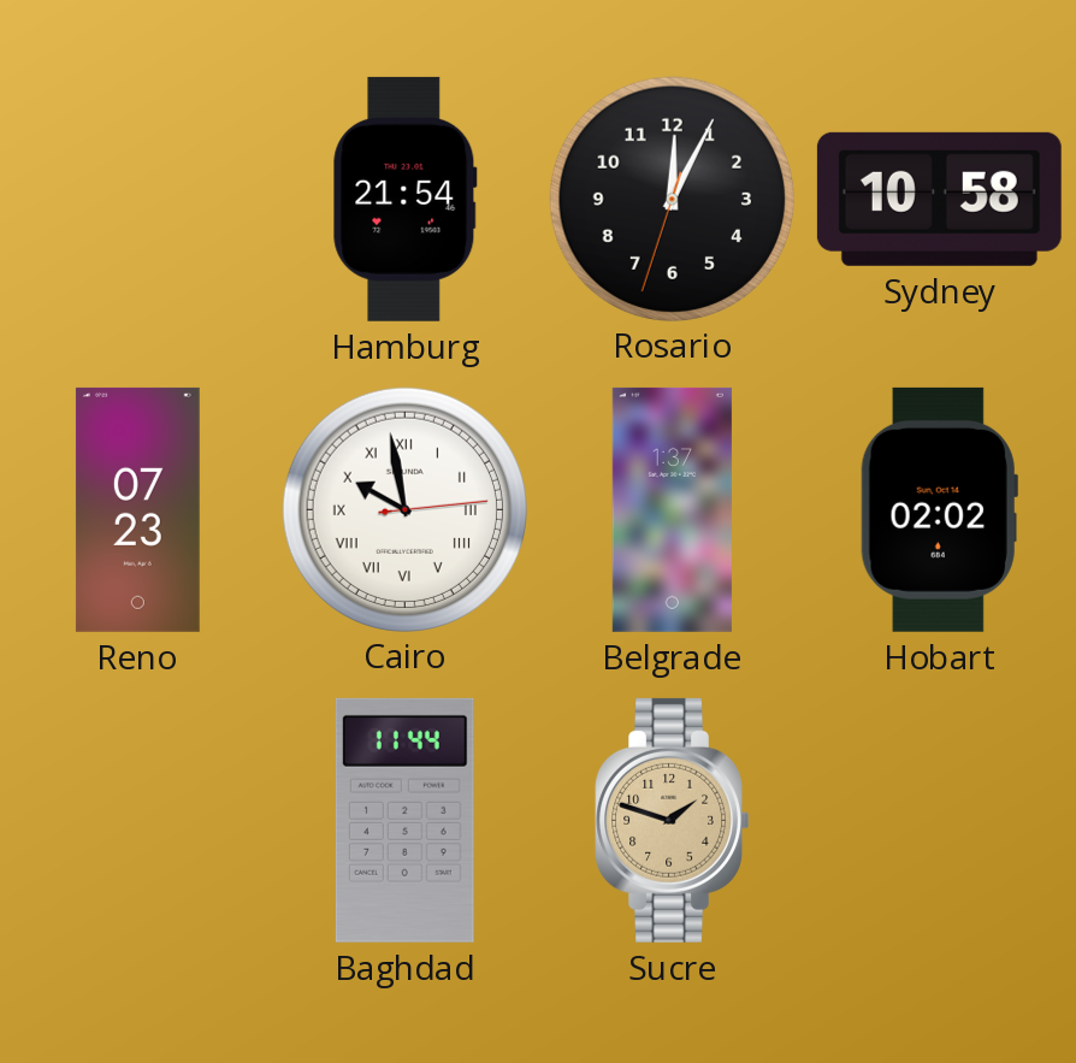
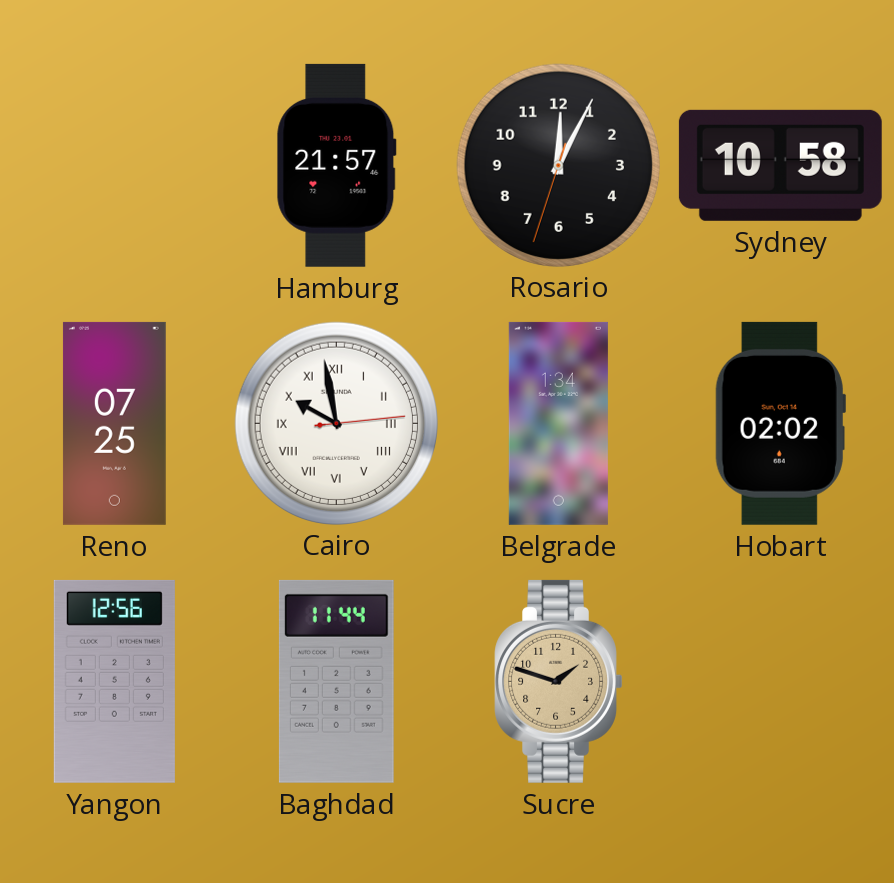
Hamburg: 21:54 -> 21:57 (336, 165)
Reno: 07:23 -> 07:25 (114, 423)
Belgrade: 1:37 -> 1:34 (558, 423)
Yangon: none -> 12:56 (114, 681)
